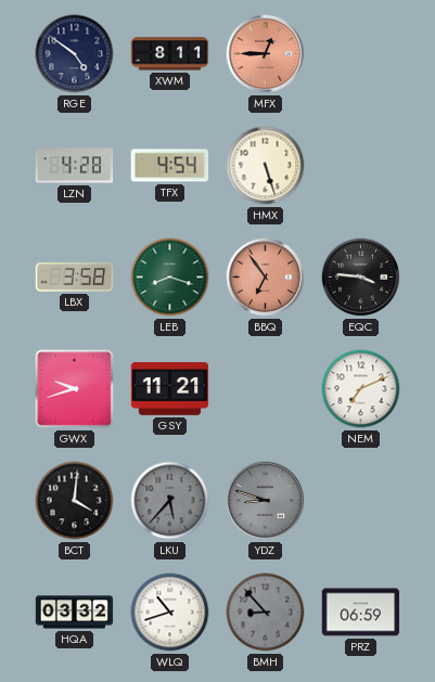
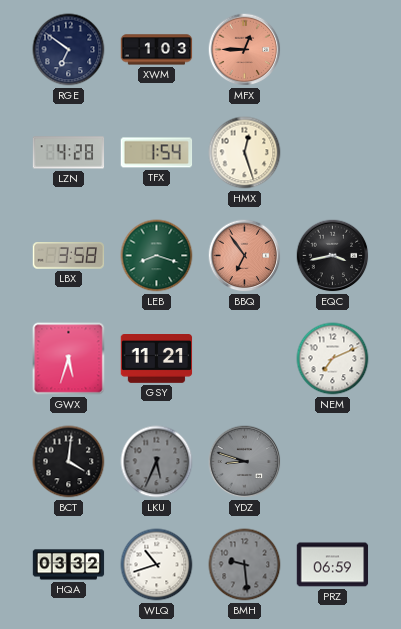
RGE: 4:51 -> 6:51 (69, 50)
XWM: 8:11 -> 1:03 (157, 50)
TFX: 4:54 -> 1:54 (157, 153)
HMX: 5:27 -> 12:27 (245, 153)
EQC: 3:46 -> 3:43 (333, 256)
GWX: 9:42 -> 5:33 (69, 359)
LKU: 5:37 -> 5:34 (157, 462)
BMH: 8:53 -> 9:29 (245, 565)
